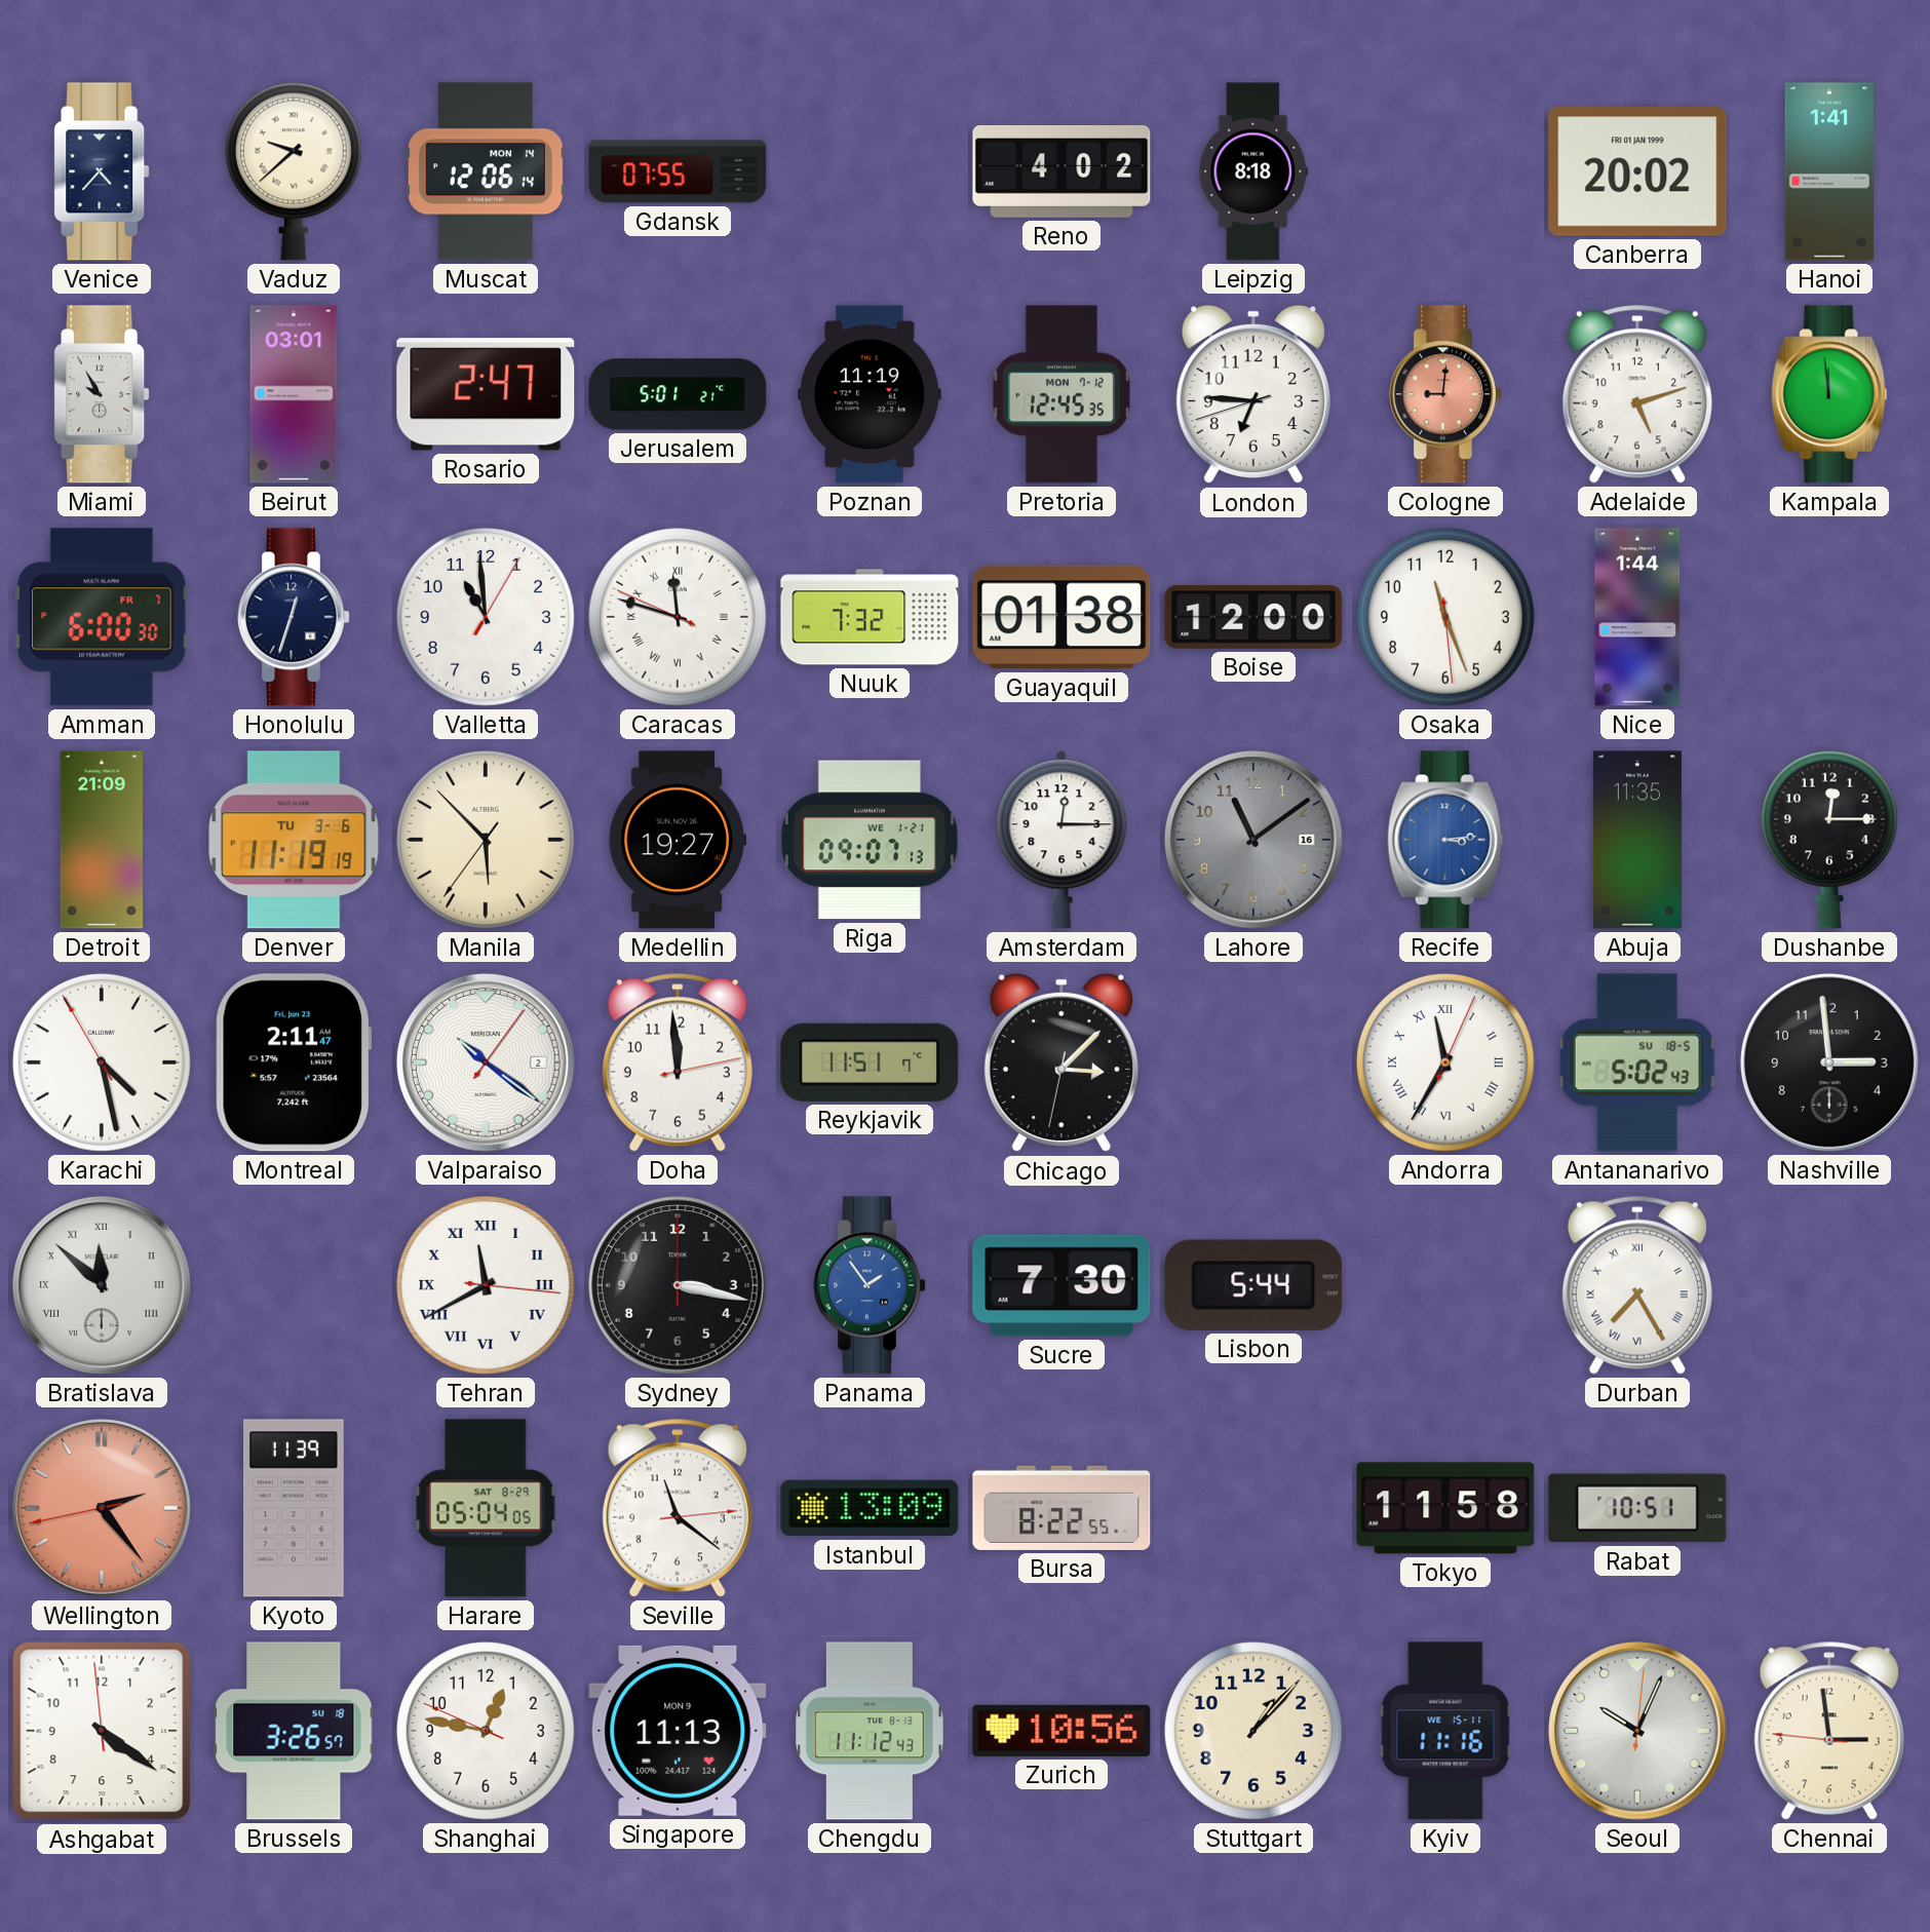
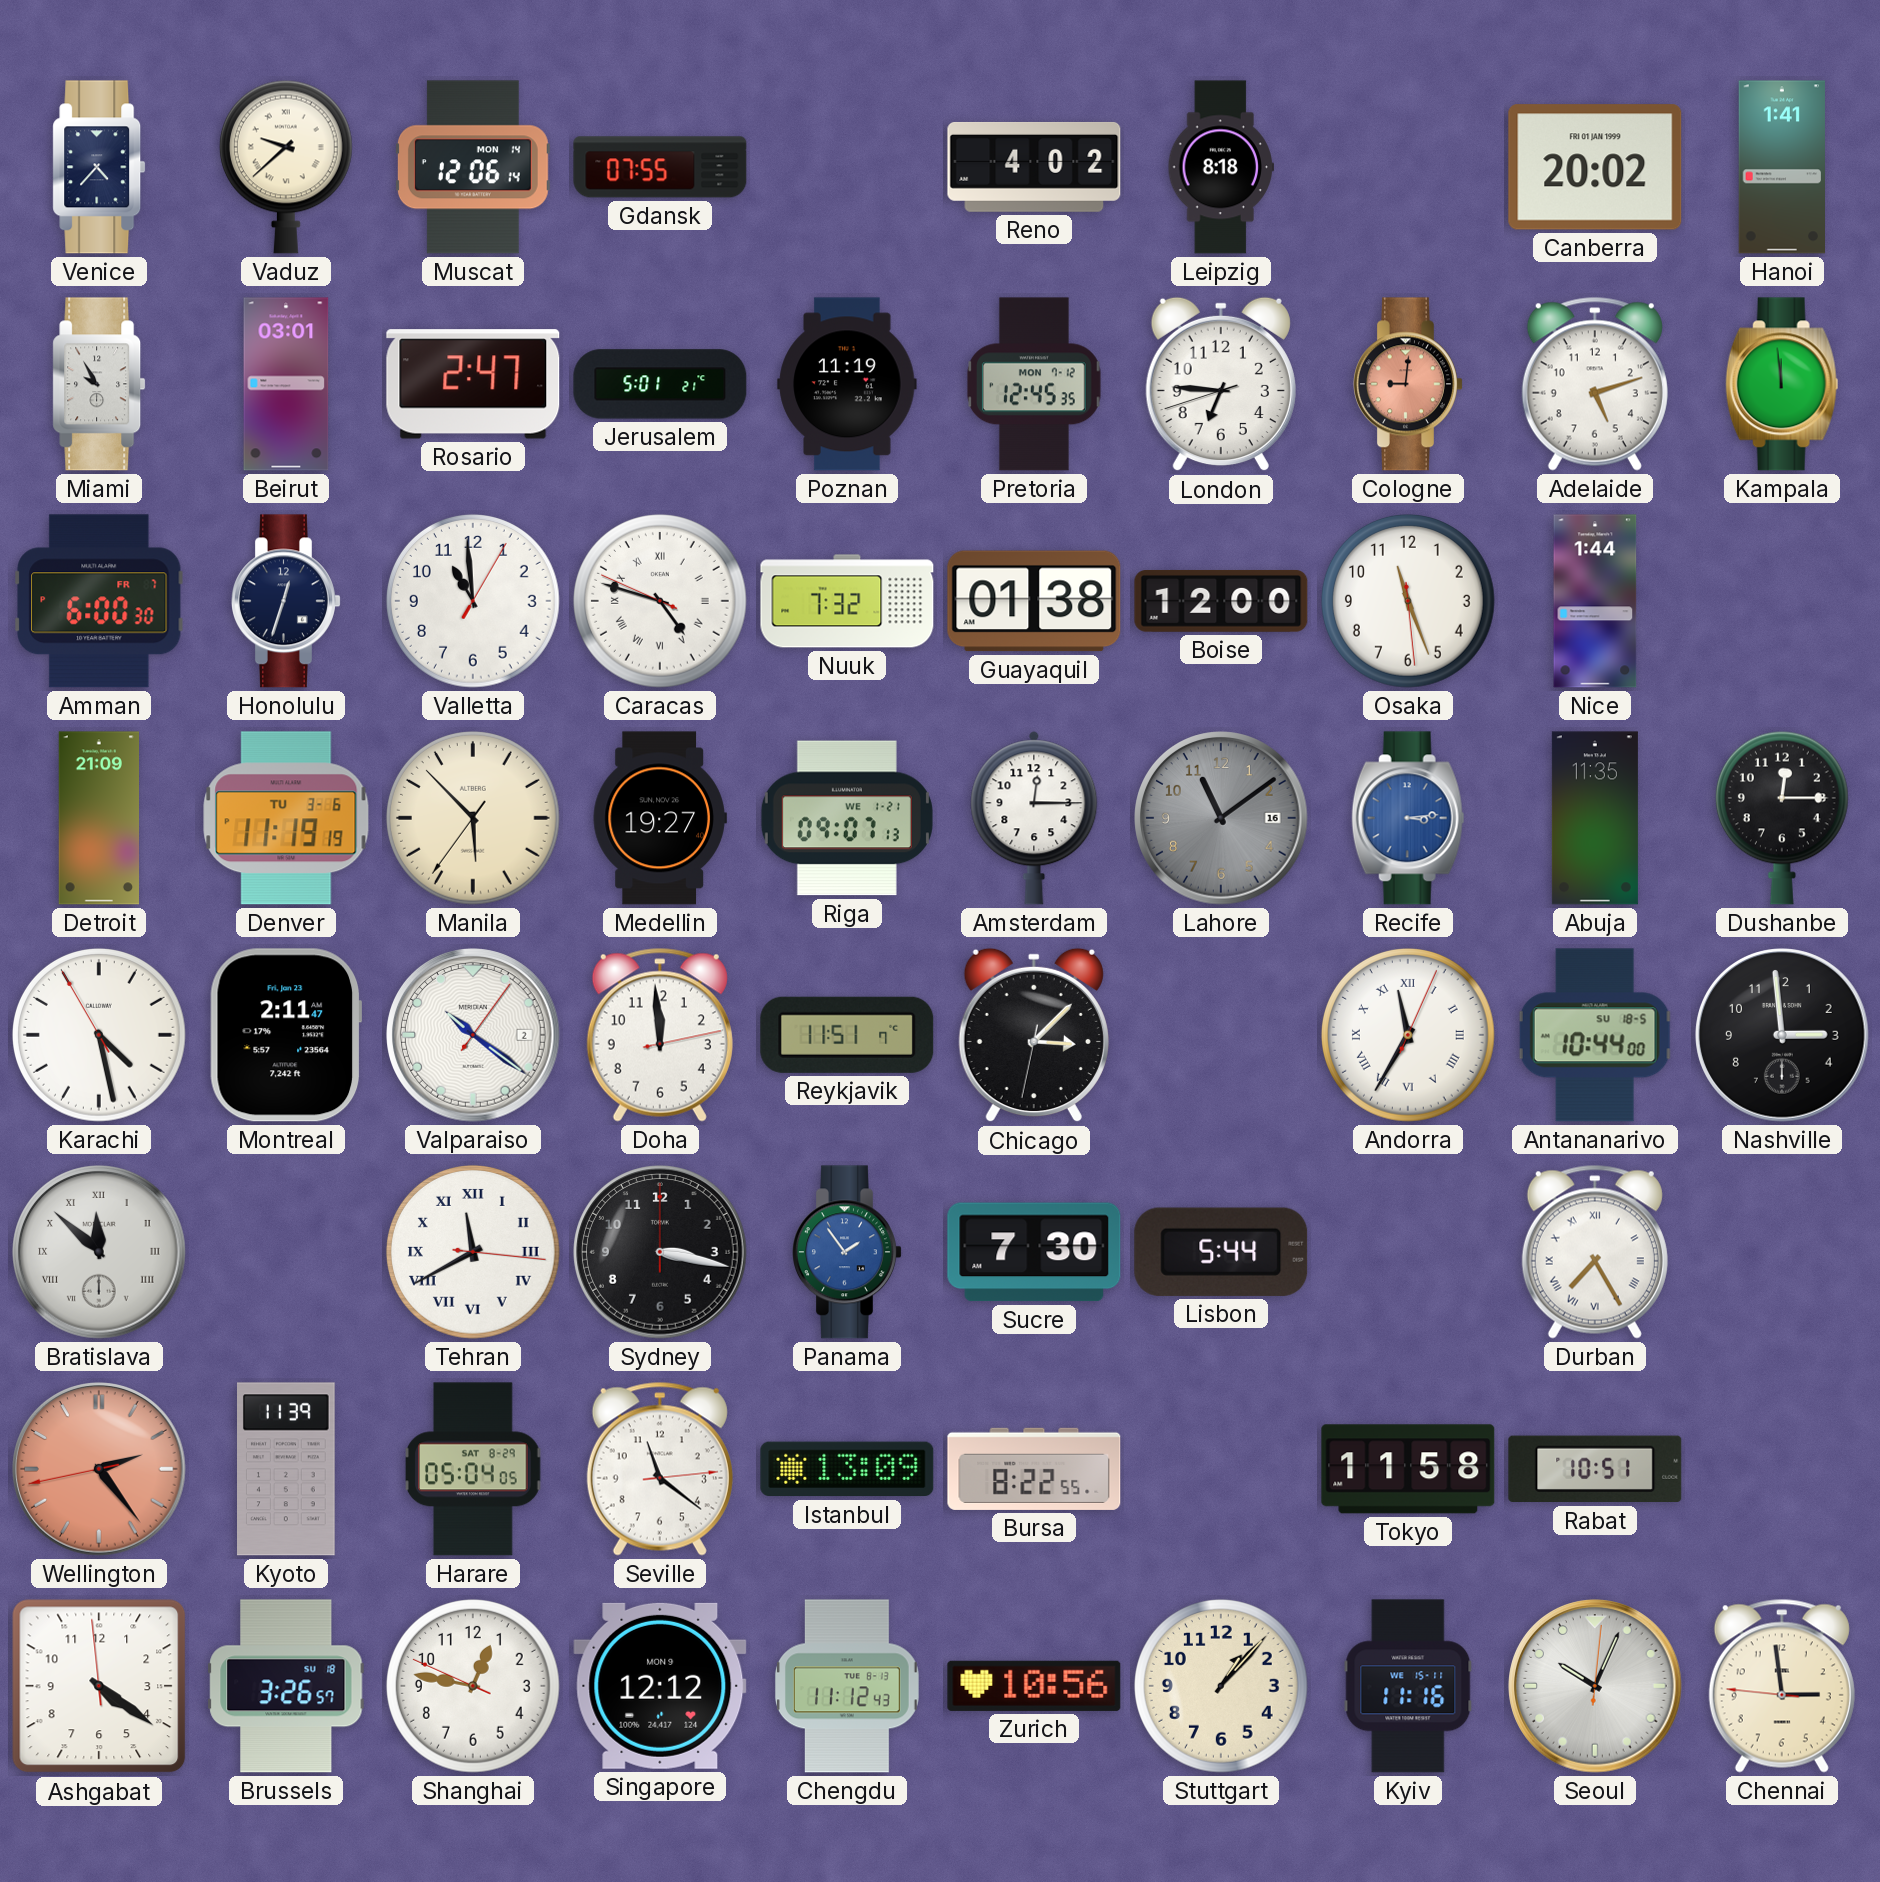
Caracas: 11:47 -> 4:47 (660, 601)
Antananarivo: 5:02 -> 10:44 (1595, 1035)
Singapore: 11:13 -> 12:12 (660, 1686)
